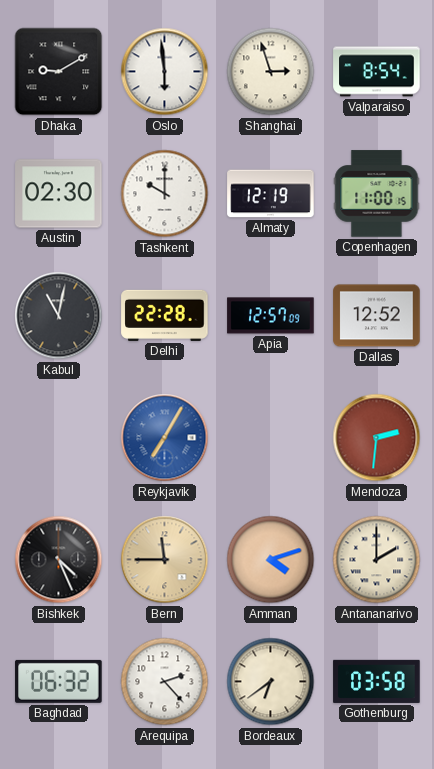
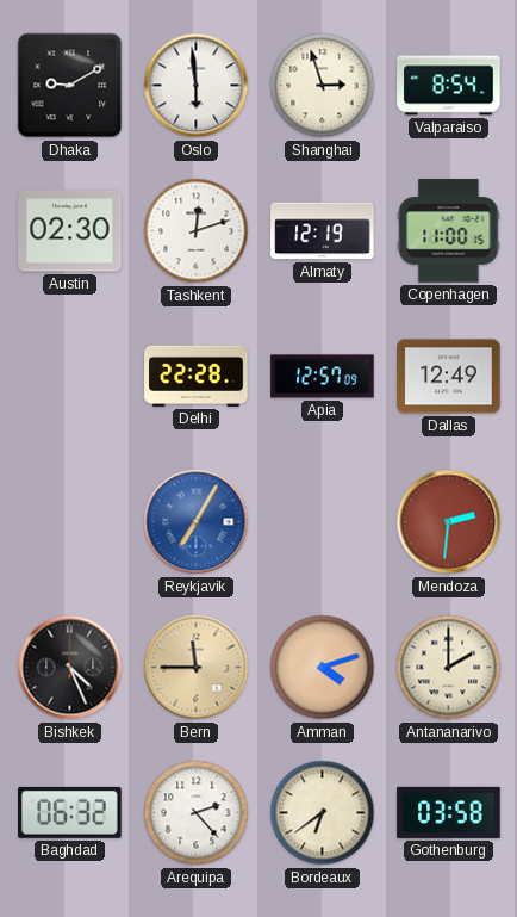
Tashkent: 10:00 -> 12:12 (197, 231)
Kabul: 11:02 -> none (59, 316)
Dallas: 12:52 -> 12:49 (449, 377)
